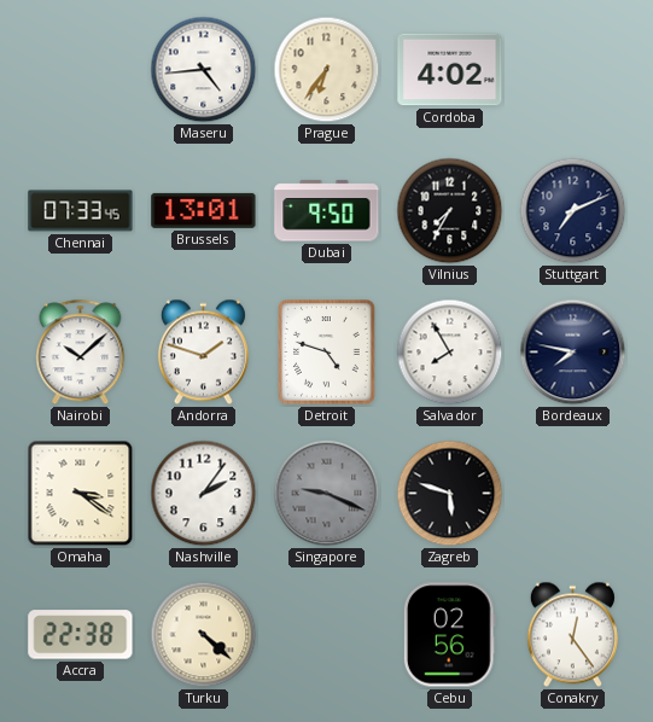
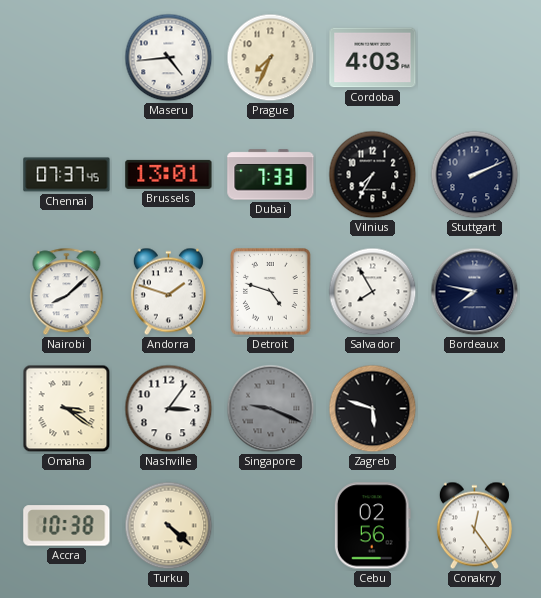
Prague: 6:36 -> 7:34 (271, 58)
Cordoba: 4:02 -> 4:03 (373, 58)
Chennai: 07:33 -> 07:37 (67, 175)
Dubai: 9:50 -> 7:33 (271, 175)
Stuttgart: 7:11 -> 2:11 (475, 175)
Nairobi: 10:08 -> 8:08 (67, 292)
Nashville: 2:06 -> 3:06 (169, 409)
Accra: 22:38 -> 10:38 (67, 526)
